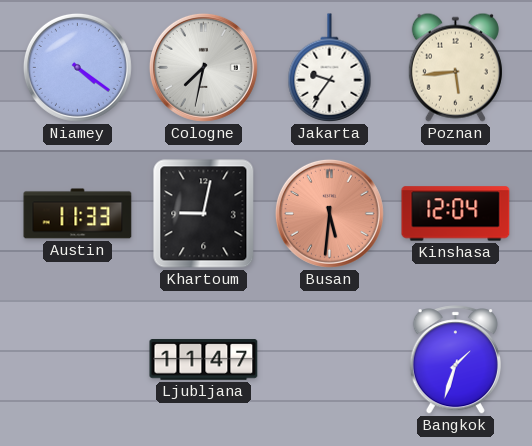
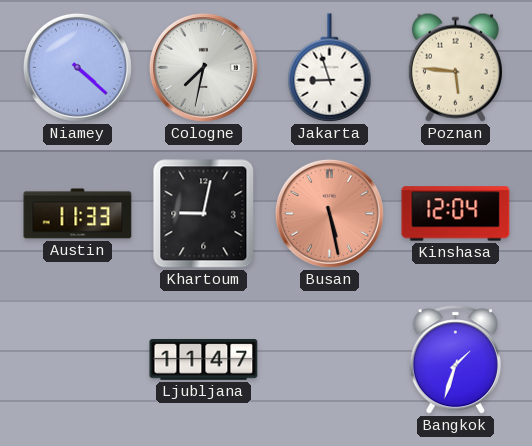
Niamey: 4:21 -> 4:22 (77, 67)
Jakarta: 9:36 -> 8:57 (330, 68)
Poznan: 5:44 -> 5:46 (455, 67)
Busan: 5:31 -> 5:28 (329, 213)
